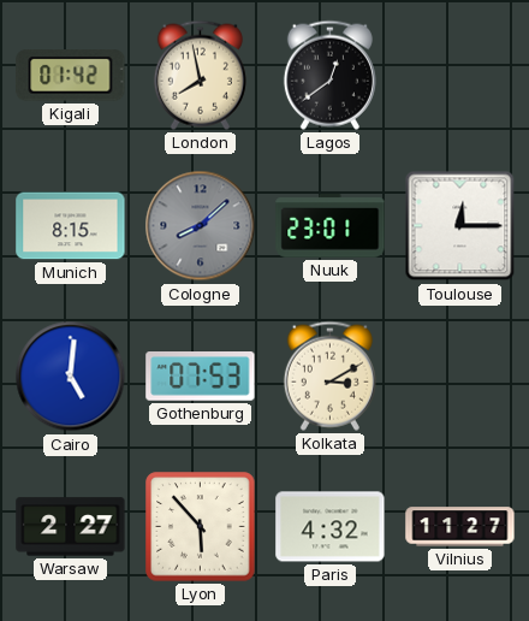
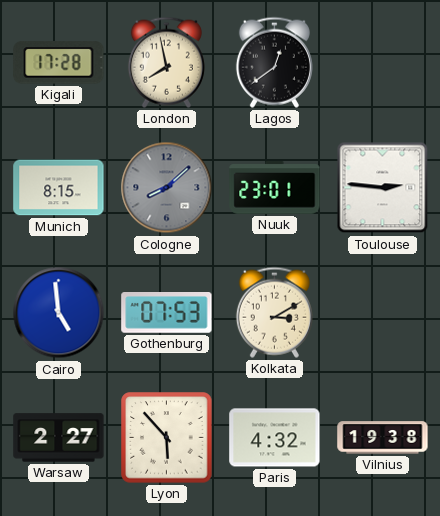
Kigali: 01:42 -> 17:28 (59, 63)
Toulouse: 12:15 -> 2:46 (383, 188)
Cairo: 5:01 -> 4:59 (59, 313)
Vilnius: 11:27 -> 19:38 (383, 438)
